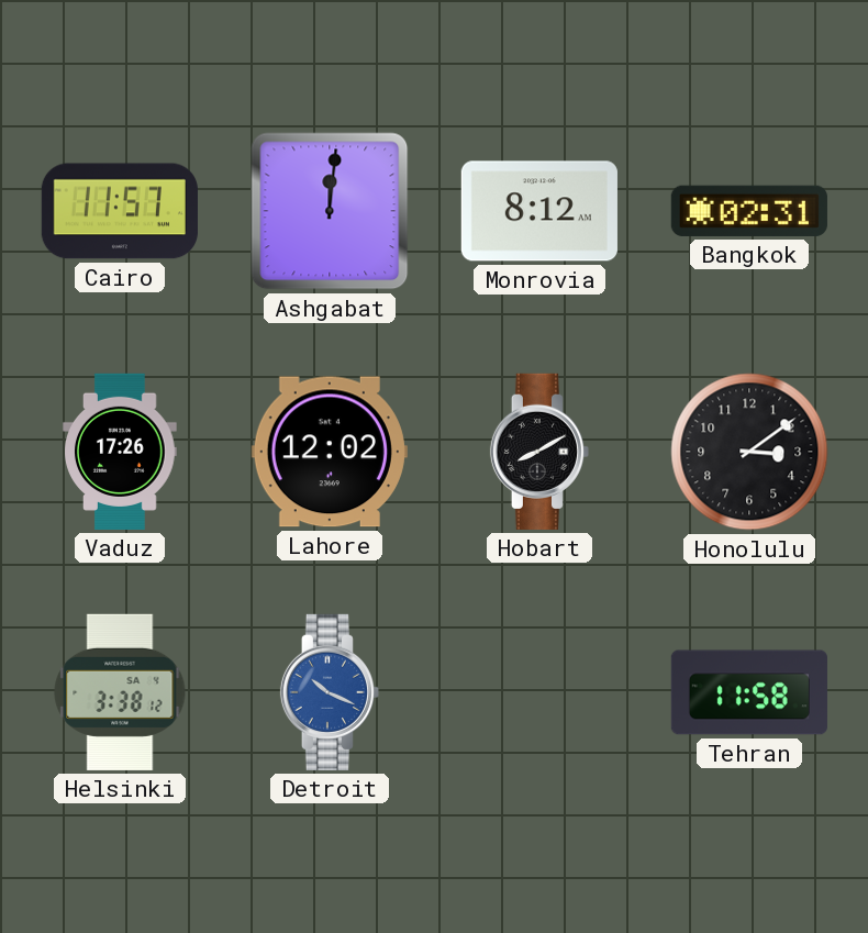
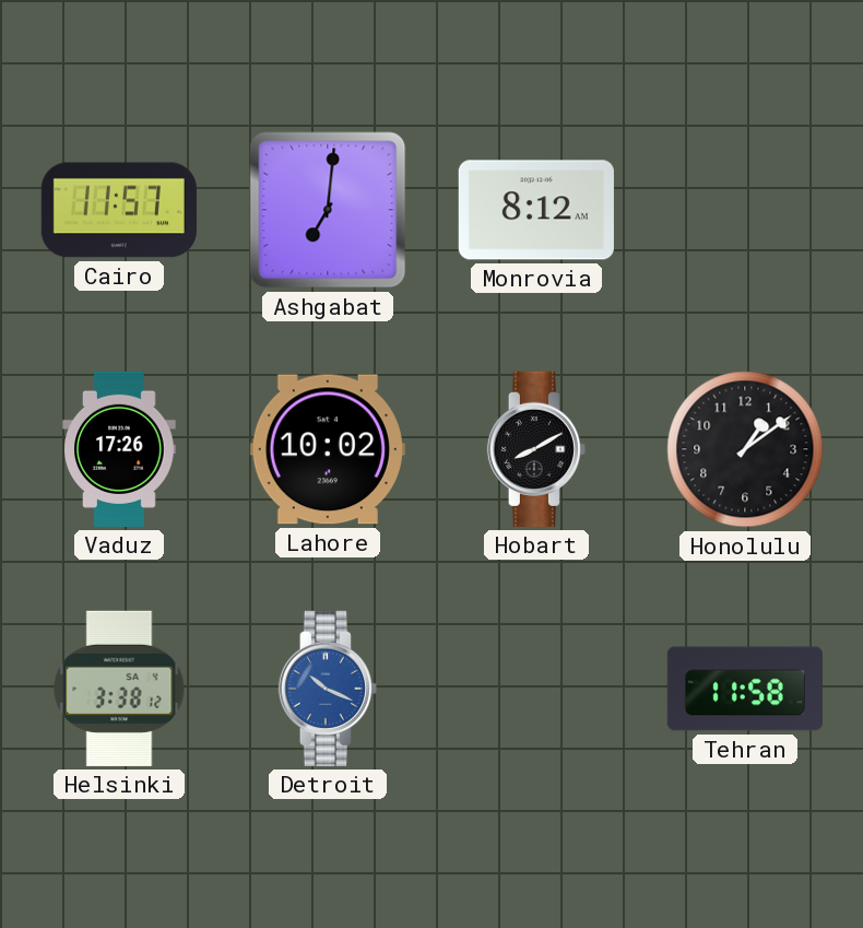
Ashgabat: 12:01 -> 7:01 (328, 210)
Bangkok: 02:31 -> none (749, 211)
Lahore: 12:02 -> 10:02 (328, 449)
Honolulu: 3:09 -> 1:09 (745, 449)
